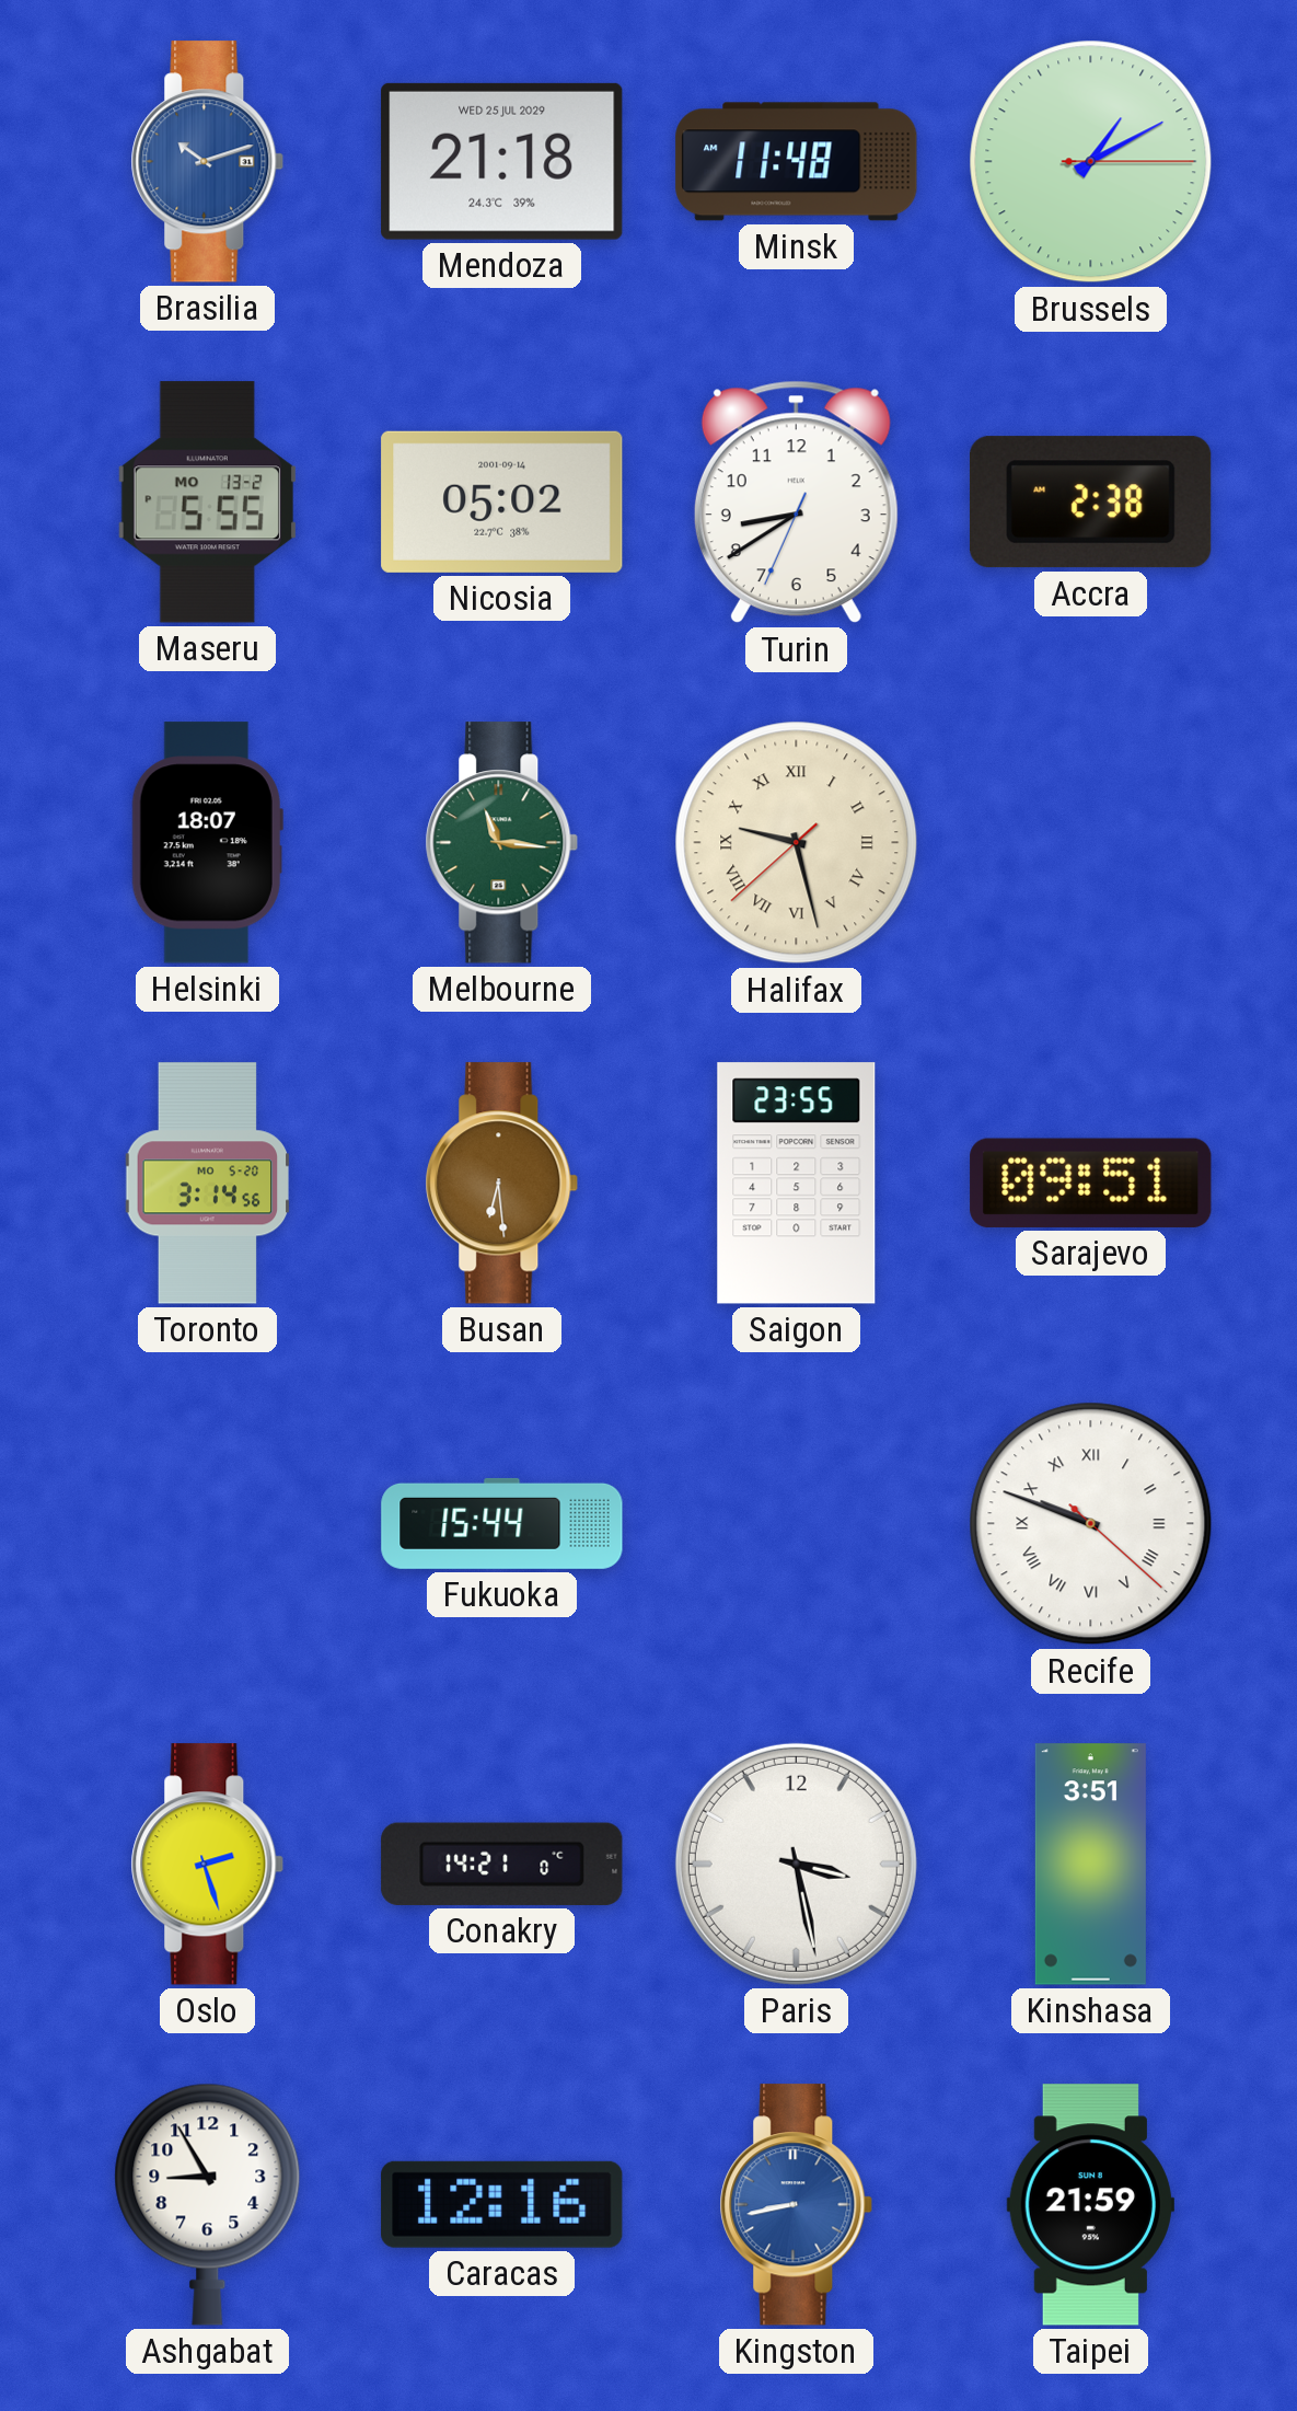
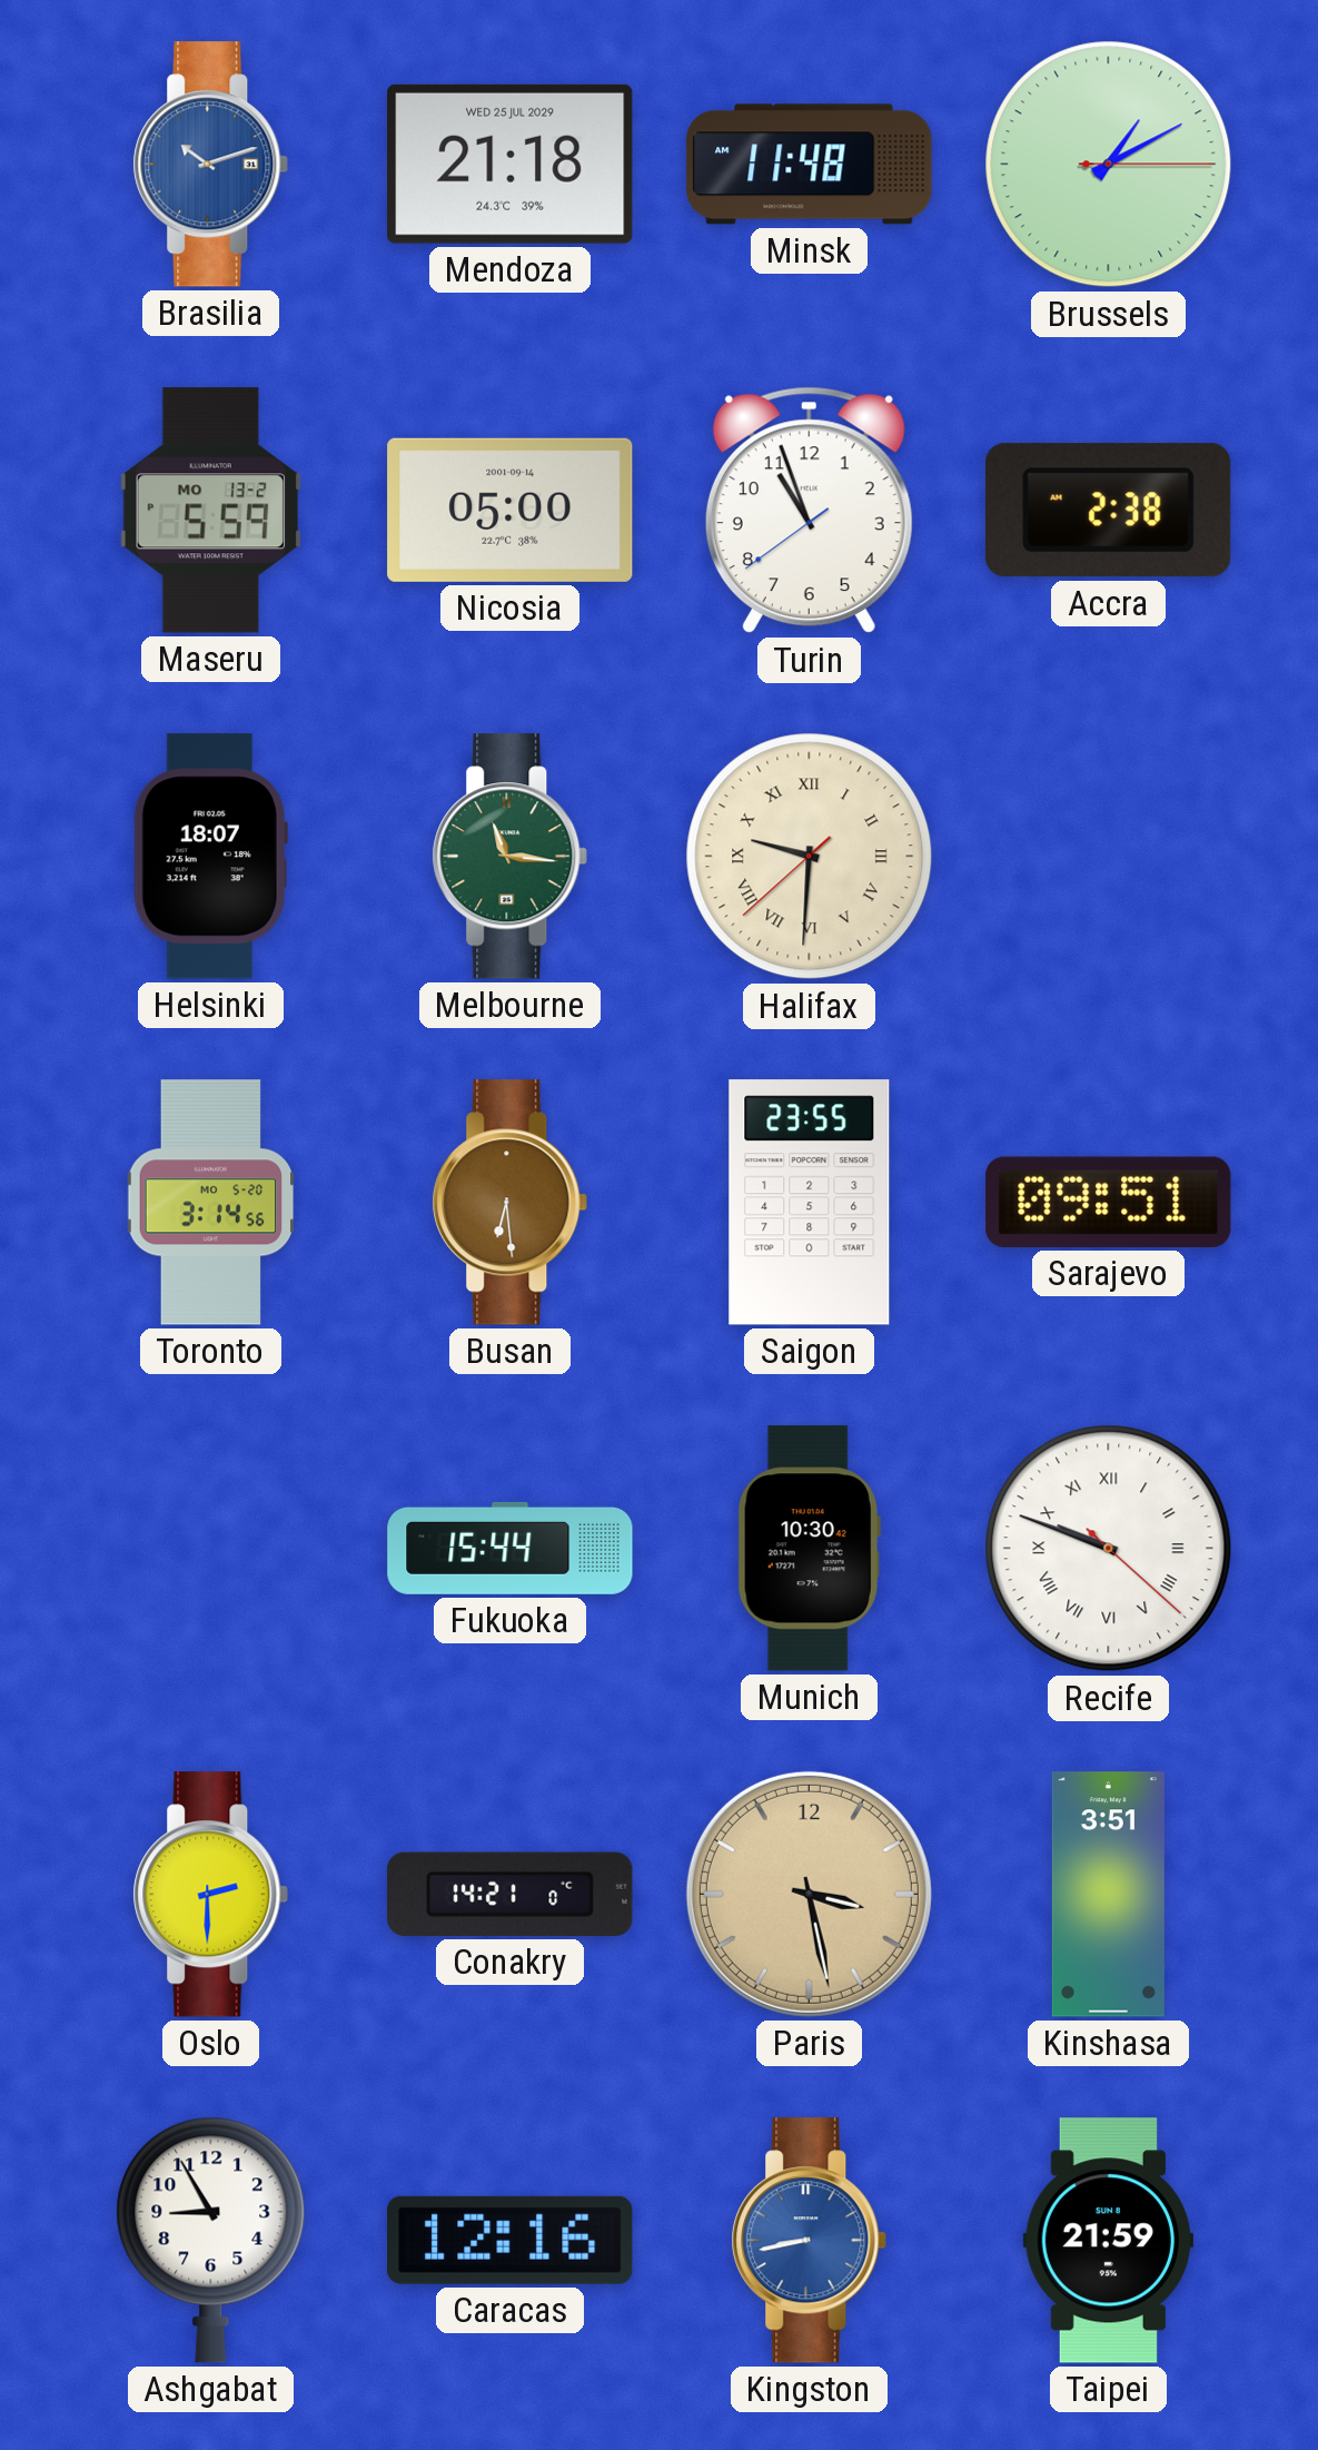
Maseru: 5:55 -> 5:59 (210, 511)
Nicosia: 05:02 -> 05:00 (511, 510)
Turin: 8:39 -> 10:56 (809, 511)
Halifax: 9:27 -> 9:30 (810, 857)
Munich: none -> 10:30 (809, 1549)
Oslo: 2:27 -> 2:30 (211, 1895)
Paris dial: white -> champagne (809, 1894)
